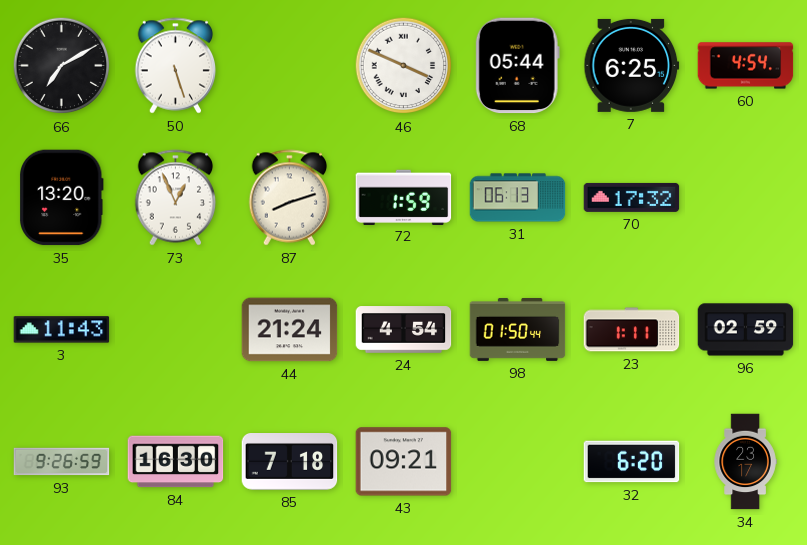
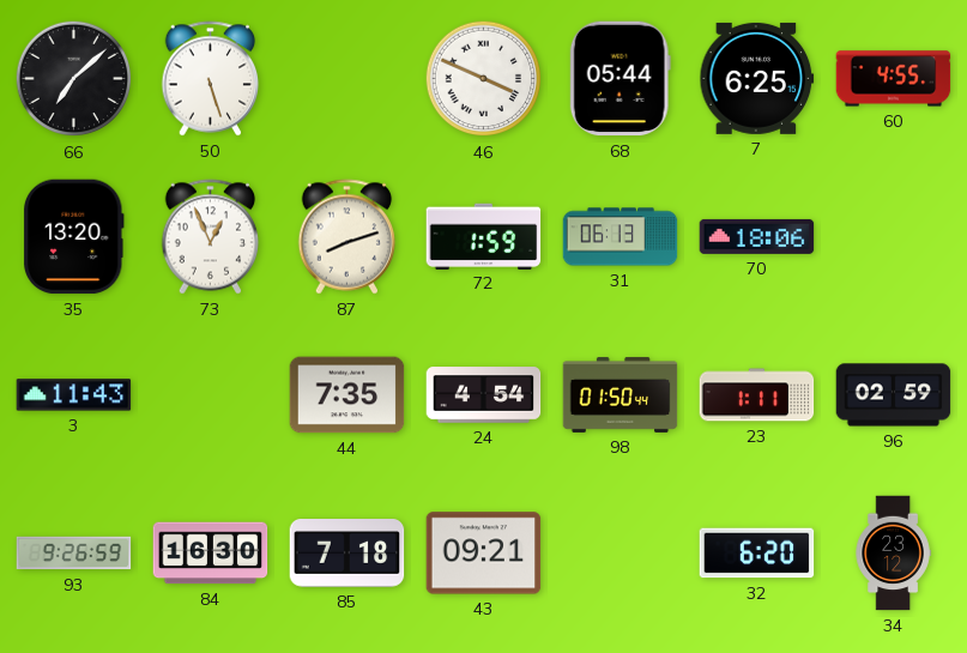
66: 7:10 -> 7:08 (74, 79)
60: 4:54 -> 4:55 (894, 79)
70: 17:32 -> 18:06 (757, 236)
44: 21:24 -> 7:35 (347, 395)
34: 23:17 -> 23:12 (893, 554)
